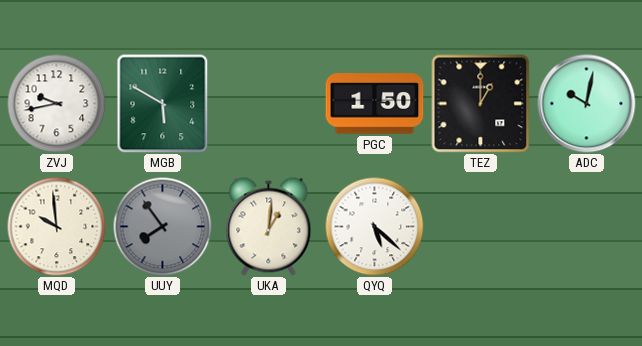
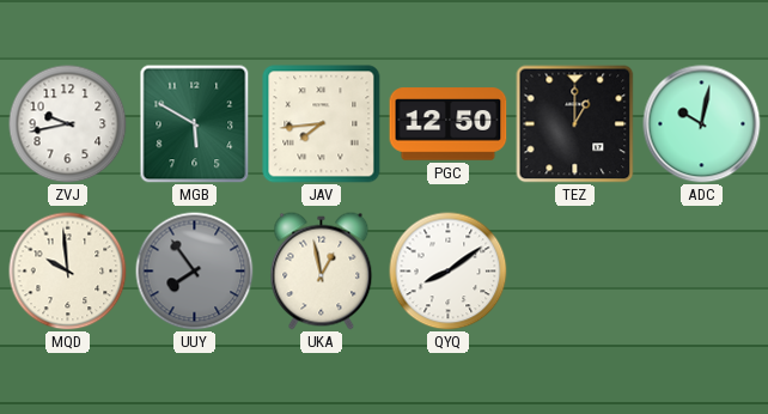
JAV: none -> 7:44 (322, 124)
PGC: 1:50 -> 12:50 (449, 124)
UKA: 1:01 -> 12:58 (322, 272)
QYQ: 5:22 -> 8:09 (449, 272)
